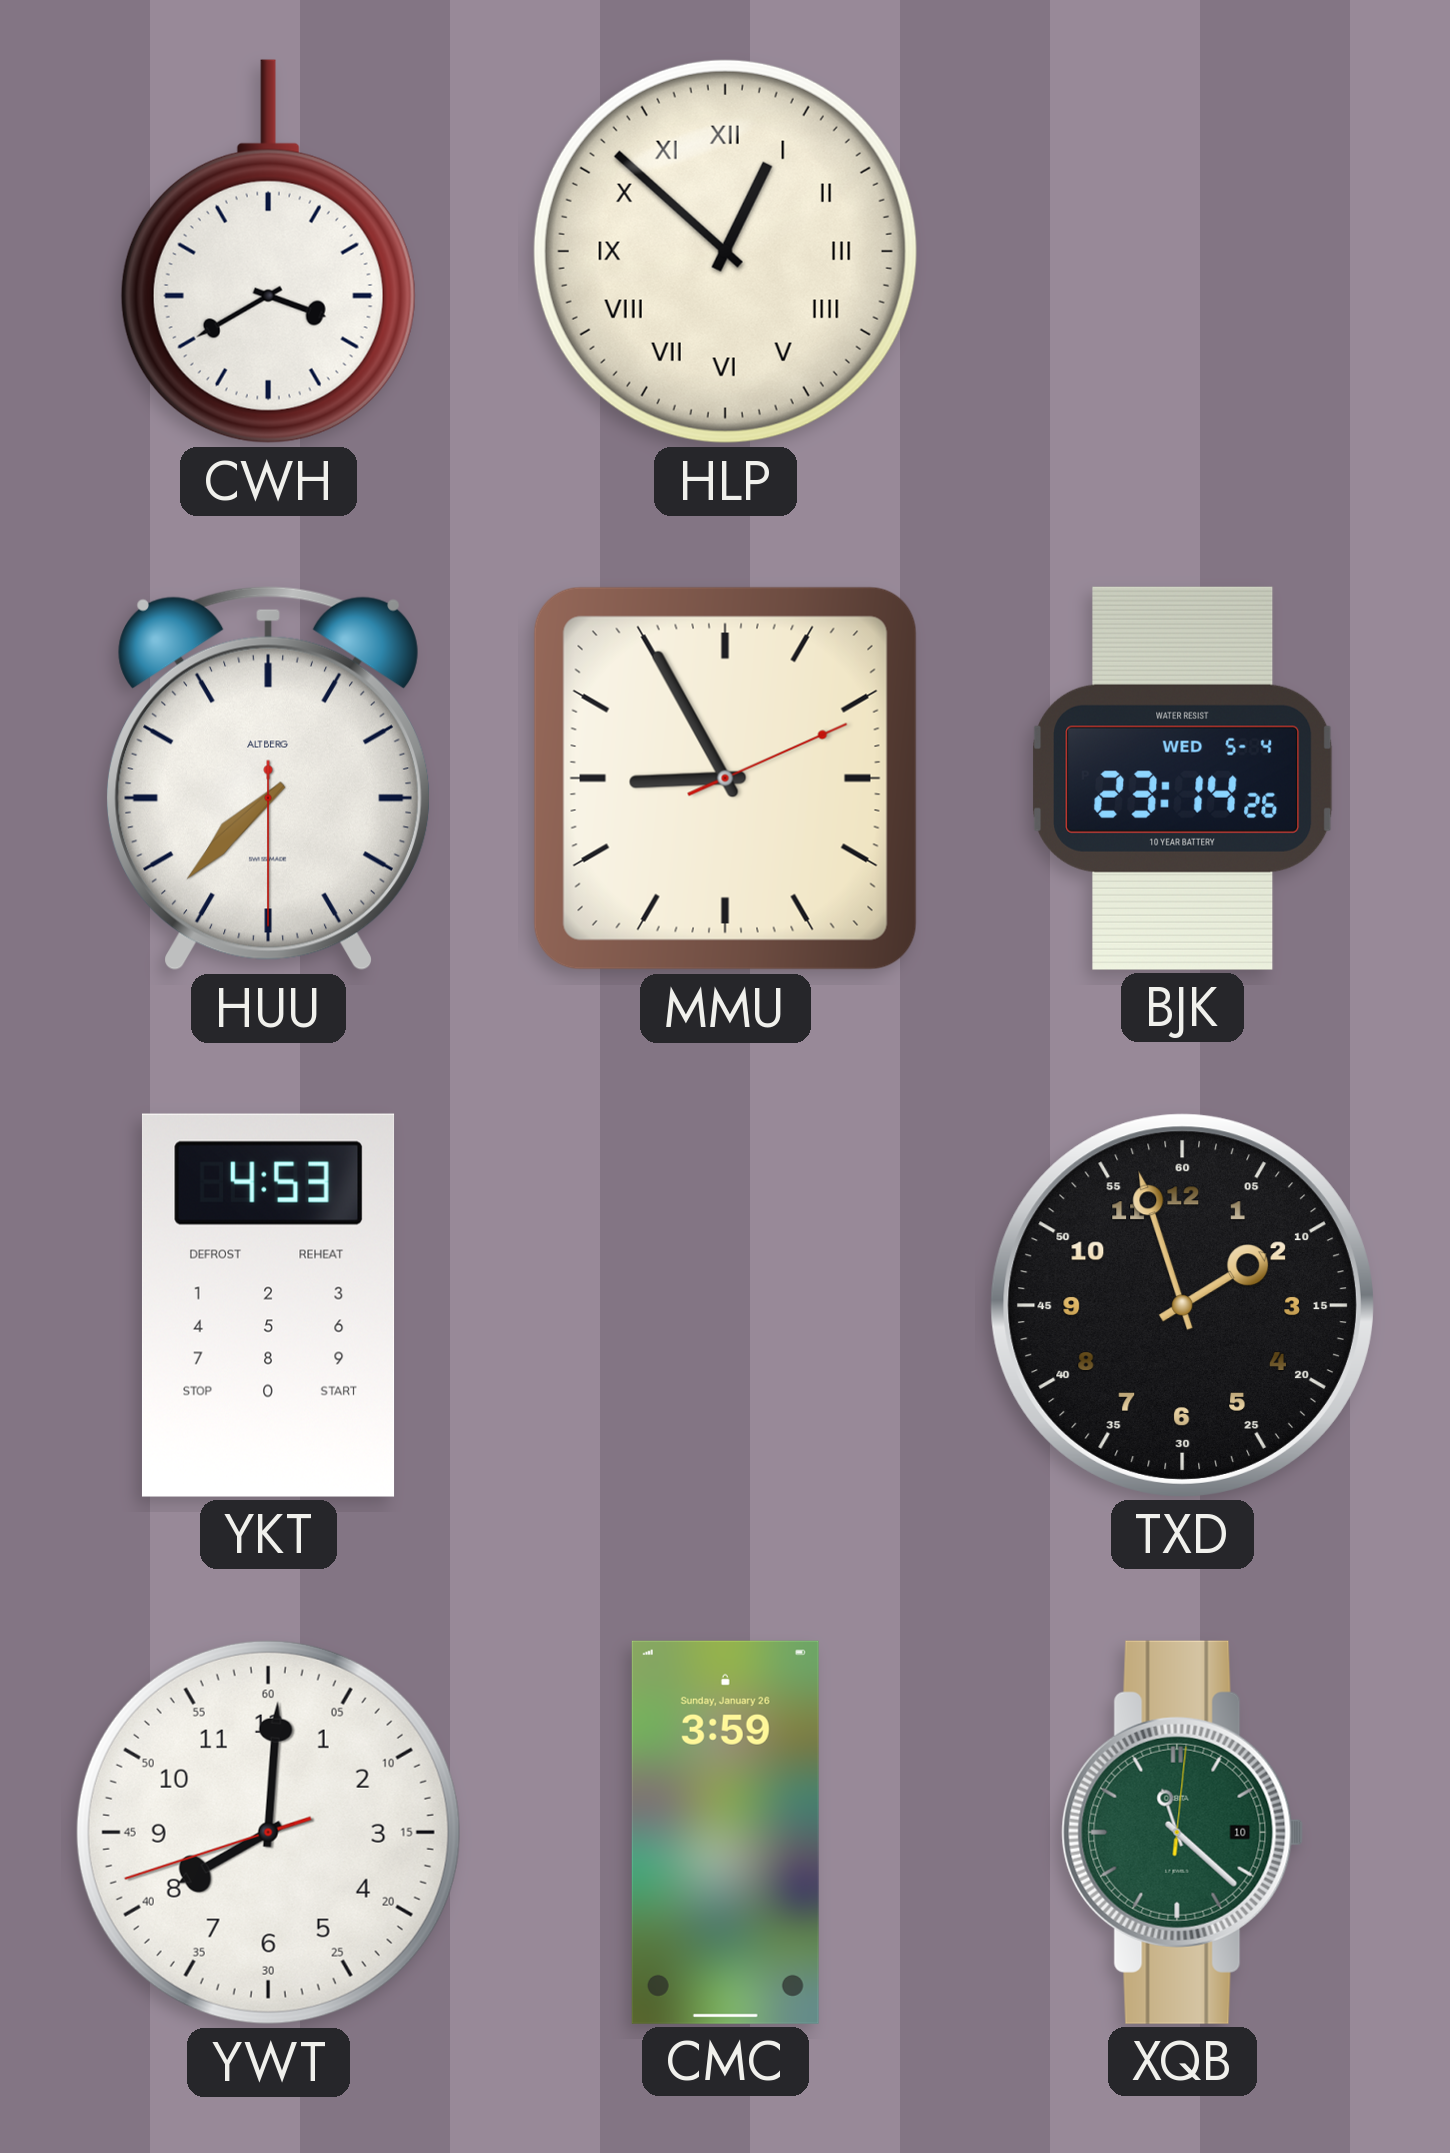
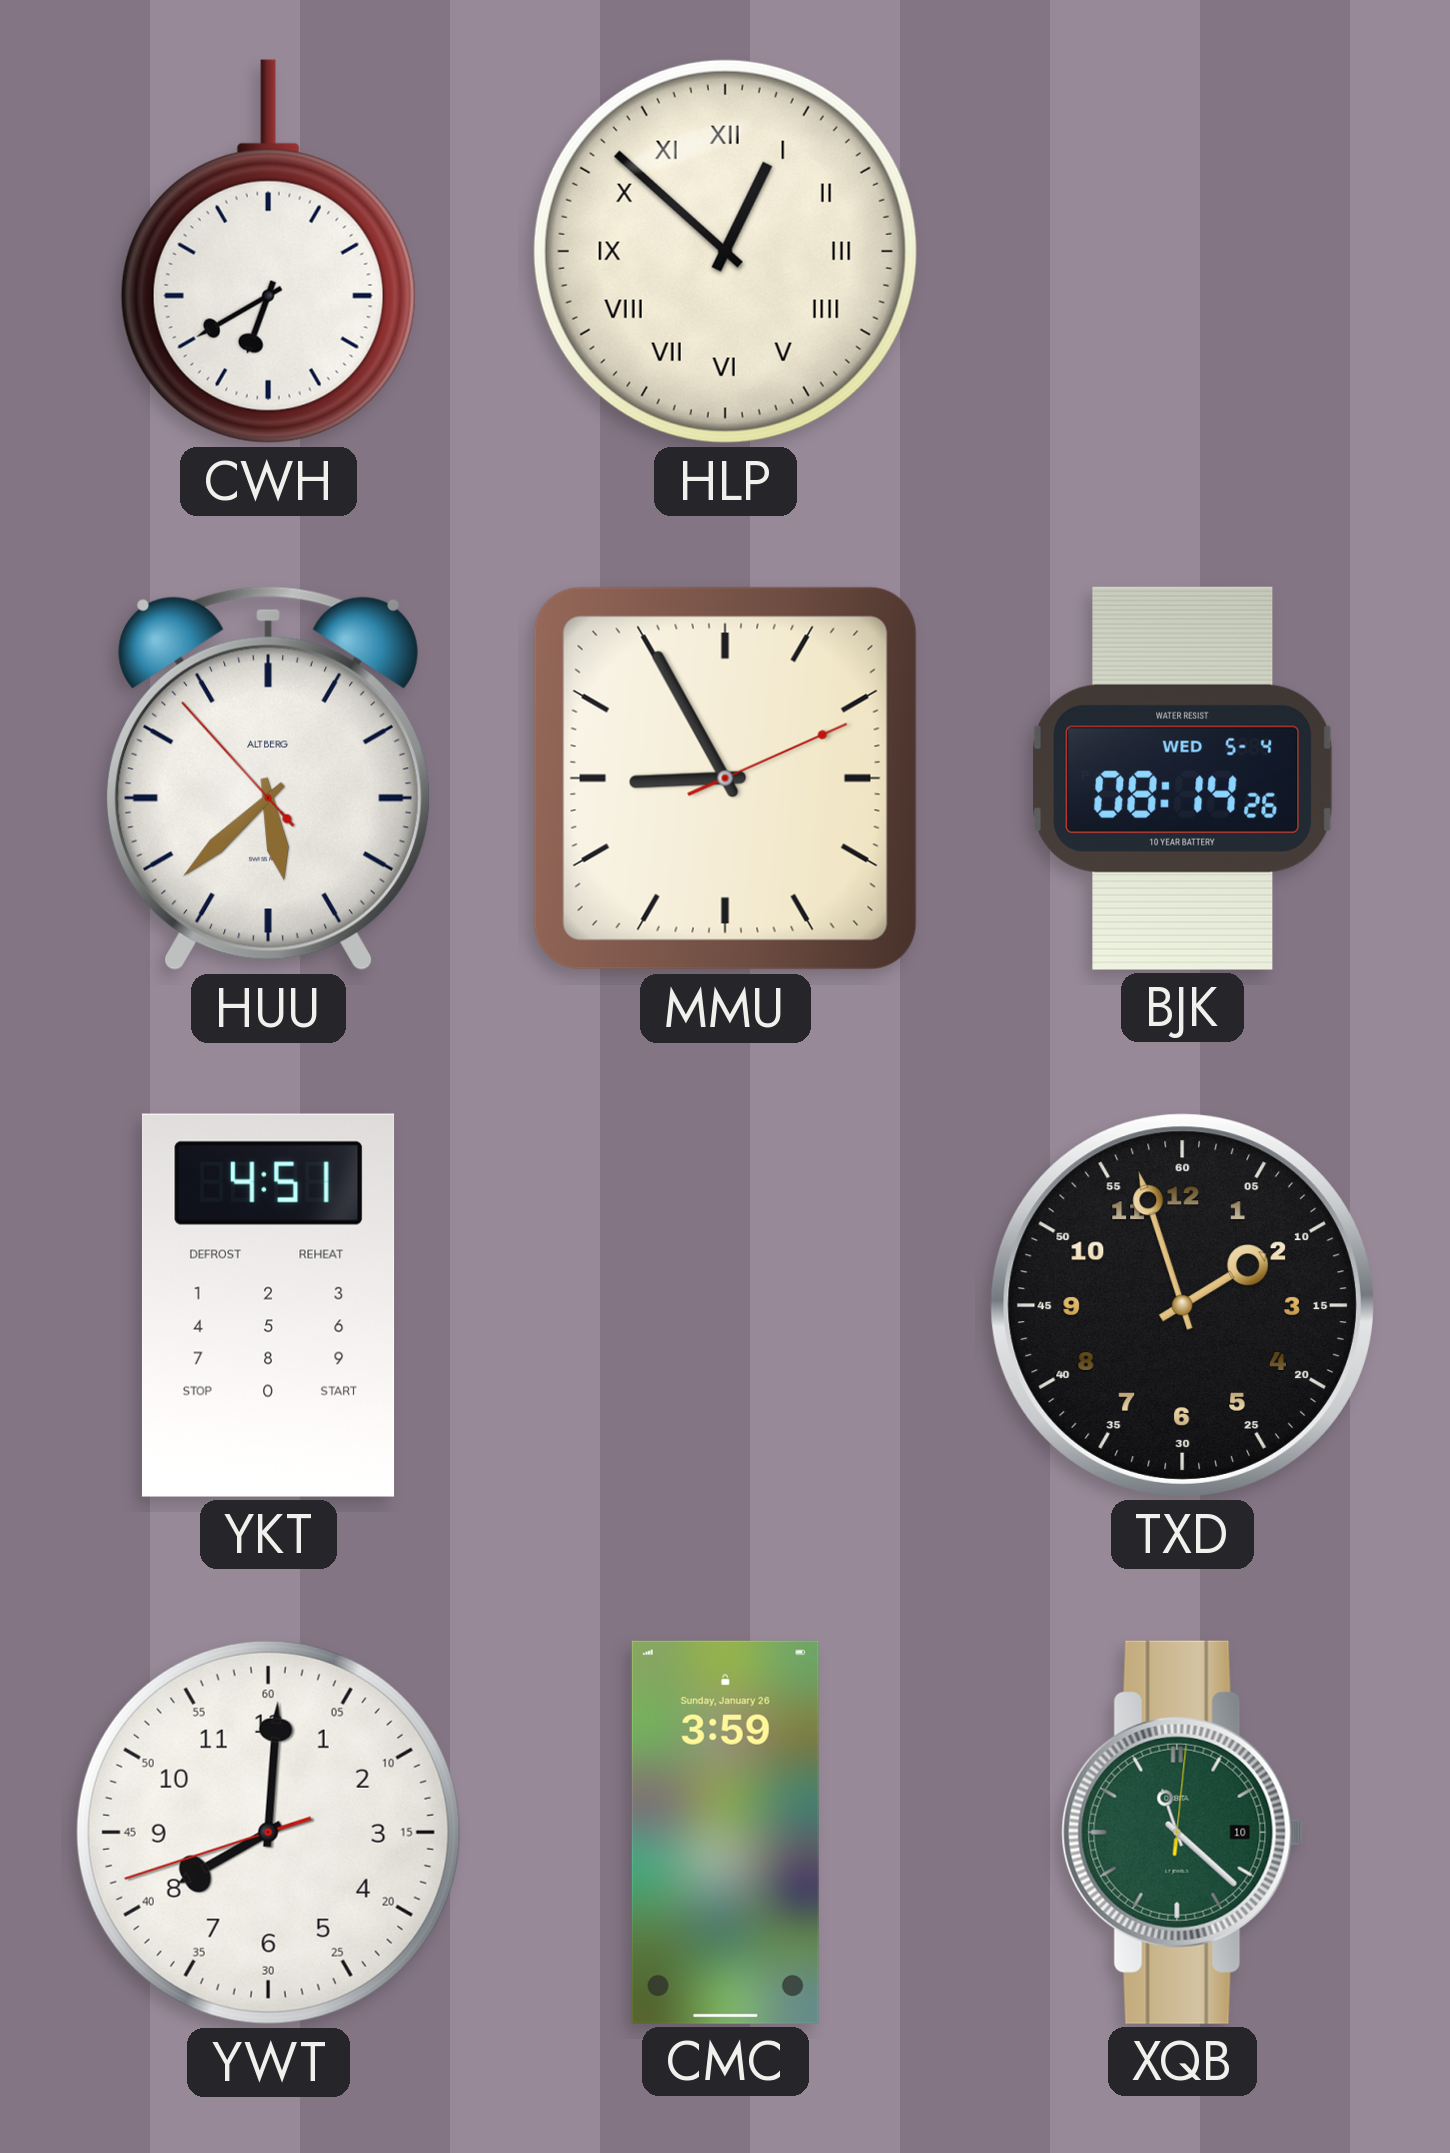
CWH: 3:40 -> 6:40 (268, 252)
HUU: 7:37 -> 5:37 (268, 778)
BJK: 23:14 -> 08:14 (1183, 778)
YKT: 4:53 -> 4:51 (268, 1305)
